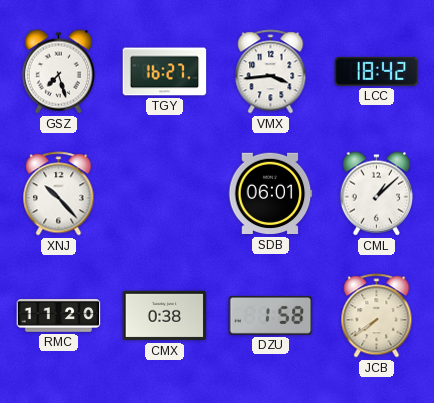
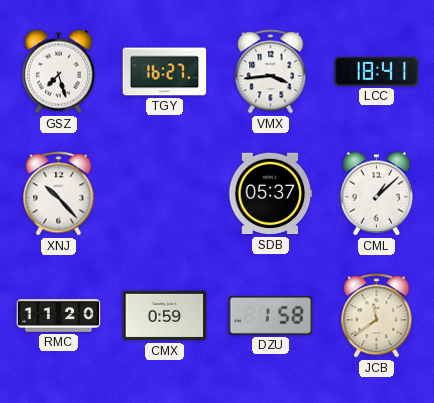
LCC: 18:42 -> 18:41 (377, 71)
SDB: 06:01 -> 05:37 (270, 194)
CMX: 0:38 -> 0:59 (165, 316)
JCB: 7:39 -> 11:39 (377, 316)
